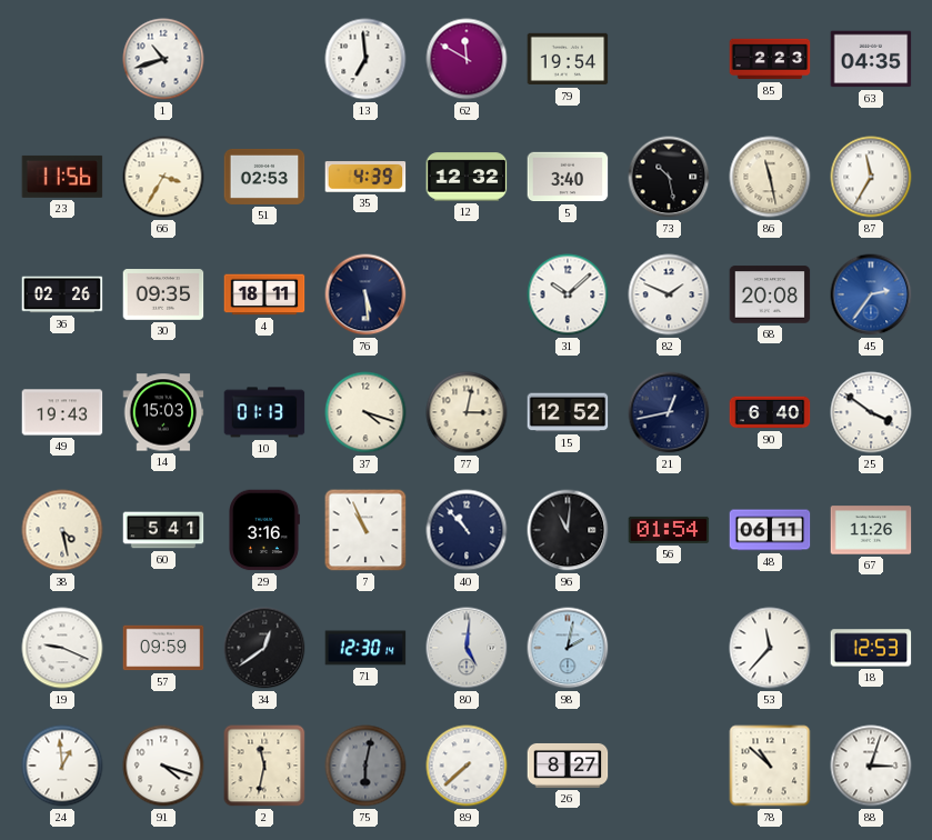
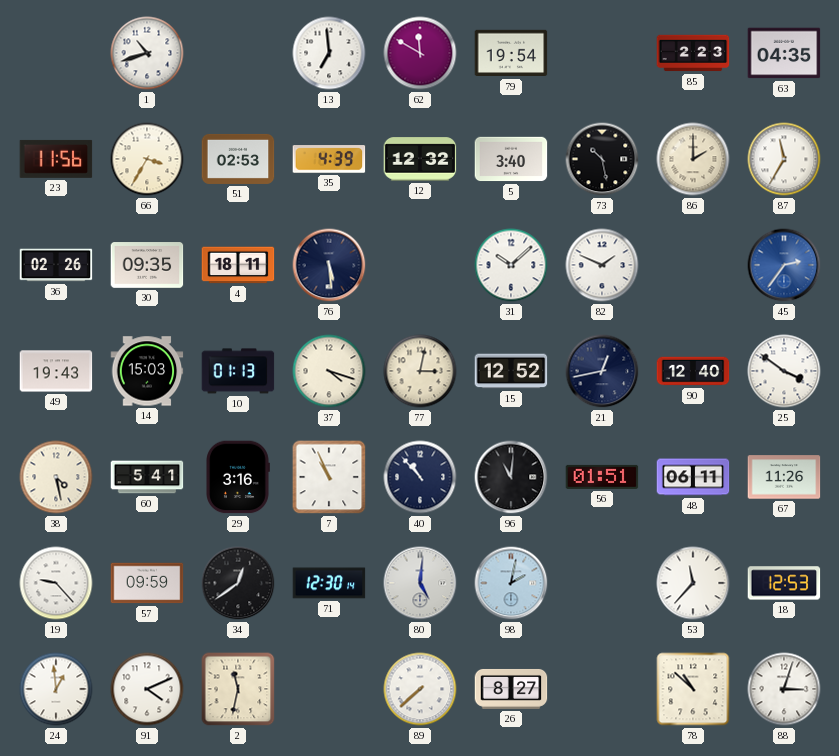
86: 11:28 -> 2:00 (693, 159)
68: 20:08 -> none (770, 294)
90: 6:40 -> 12:40 (693, 371)
56: 01:54 -> 01:51 (602, 477)
19: 9:19 -> 9:23 (56, 583)
91: 4:18 -> 4:11 (147, 689)
75: 6:02 -> none (365, 766)
